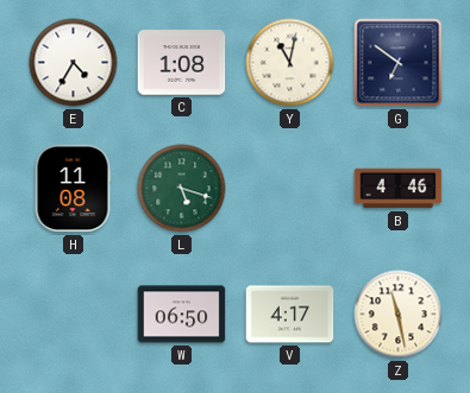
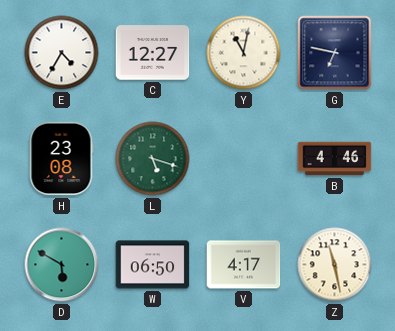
C: 1:08 -> 12:27 (153, 53)
G: 6:51 -> 6:47 (335, 53)
H: 11:08 -> 23:08 (61, 159)
D: none -> 5:50 (62, 265)
